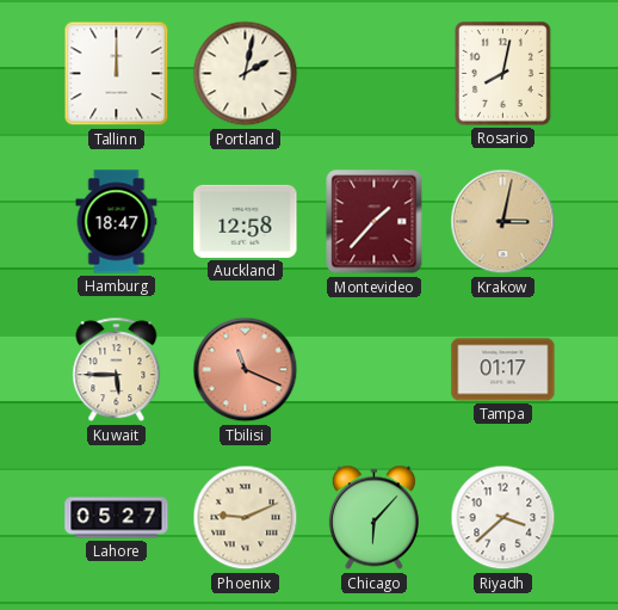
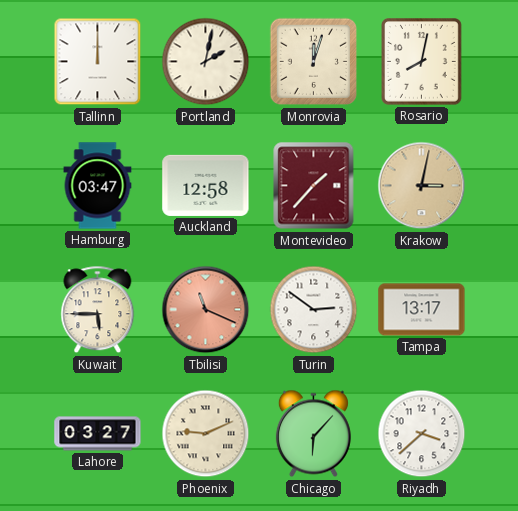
Monrovia: none -> 12:03 (314, 62)
Hamburg: 18:47 -> 03:47 (98, 186)
Turin: none -> 2:51 (314, 310)
Tampa: 01:17 -> 13:17 (422, 310)
Lahore: 05:27 -> 03:27 (98, 434)
